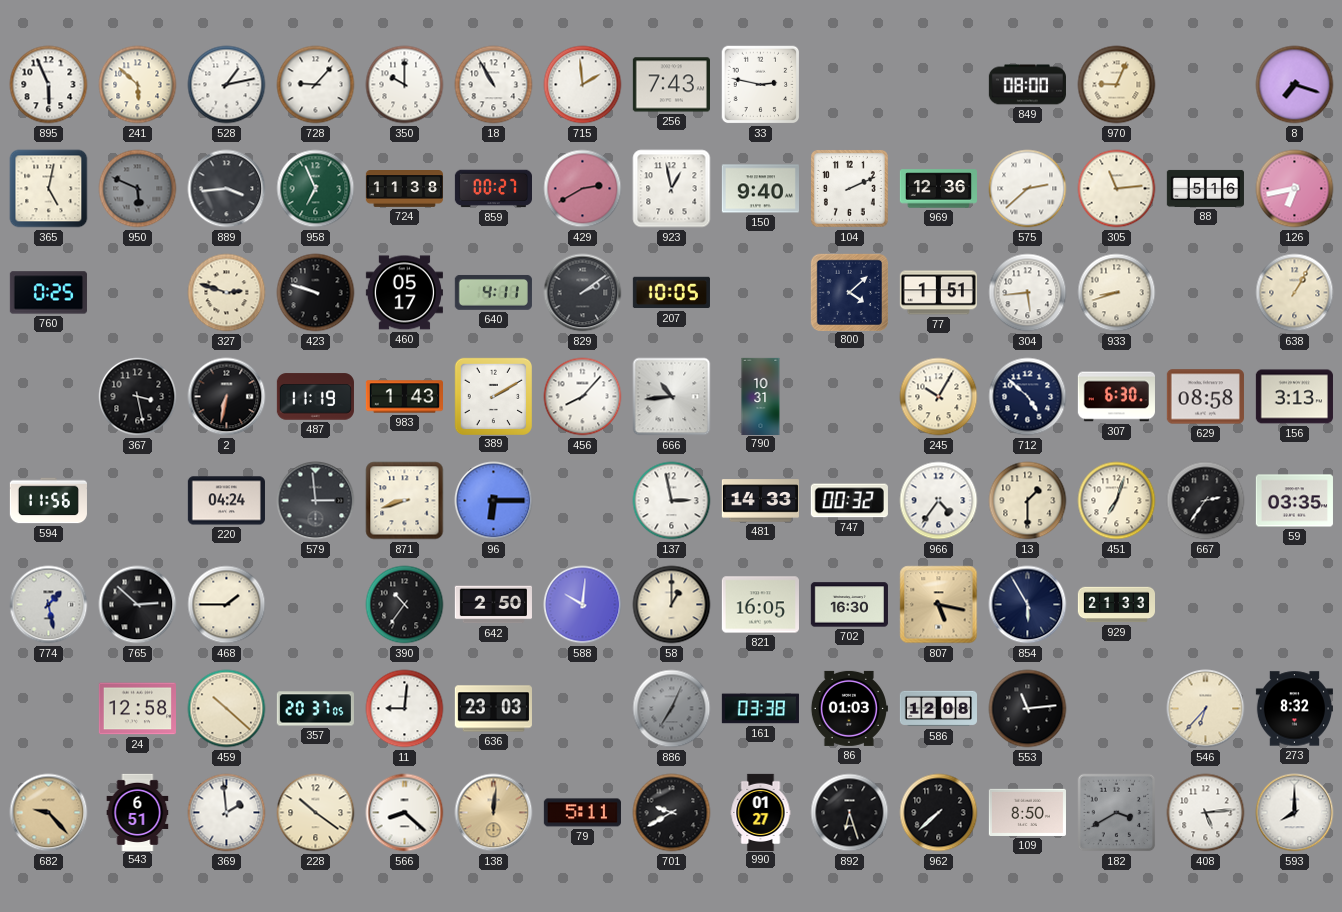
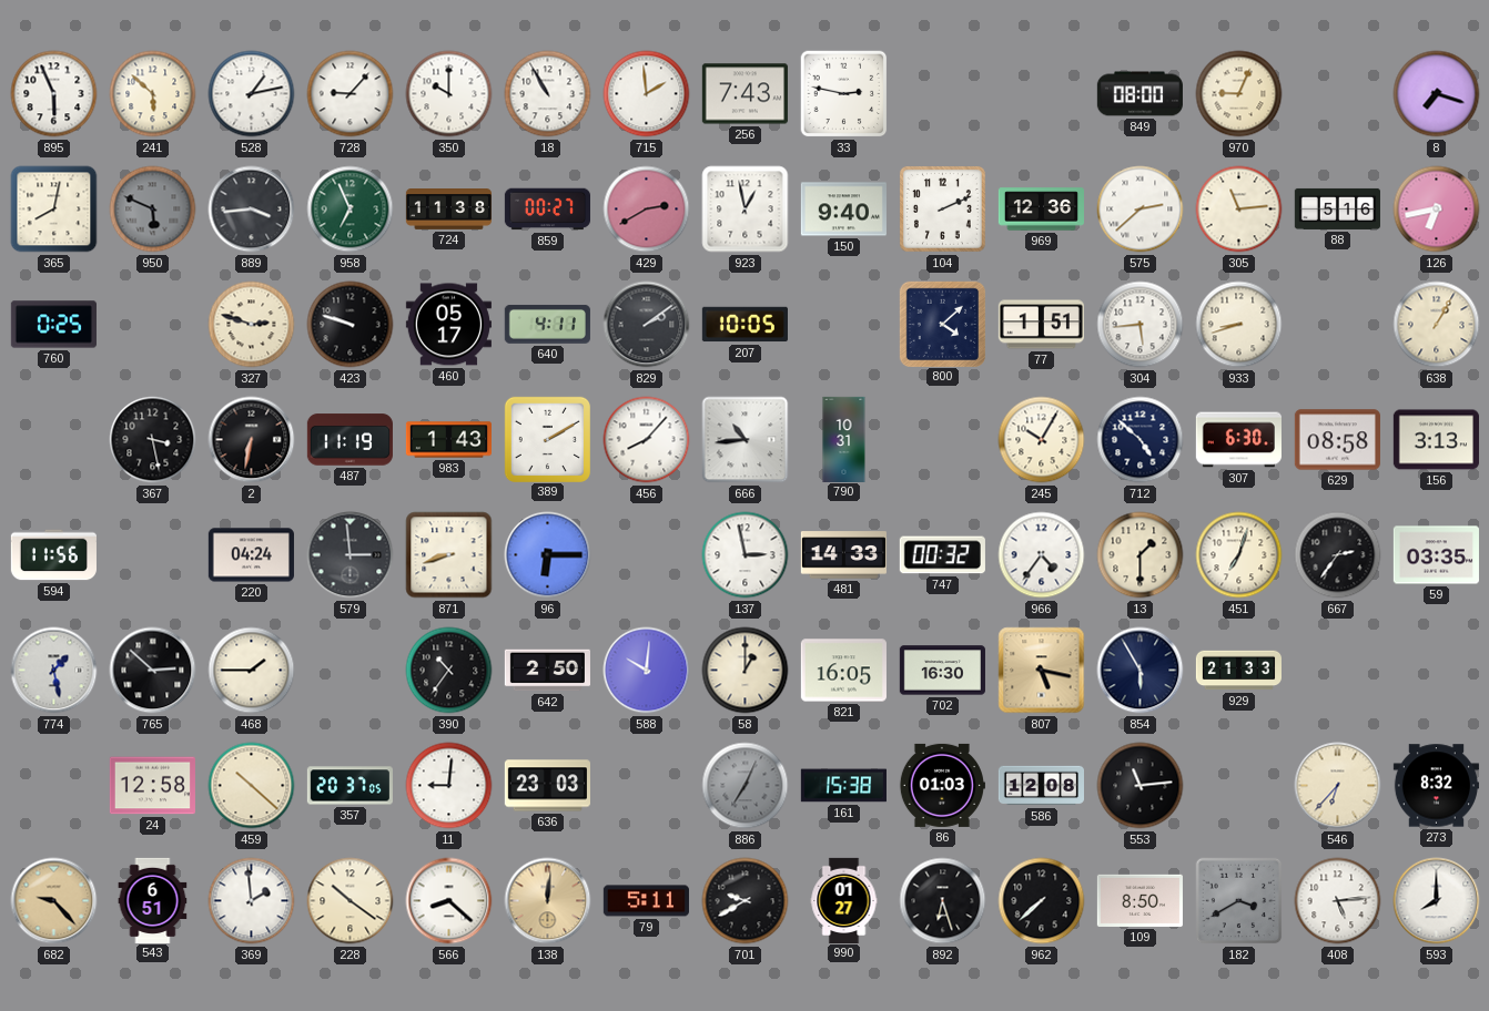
365: 5:02 -> 8:02 (54, 210)
161: 03:38 -> 15:38 (843, 786)
